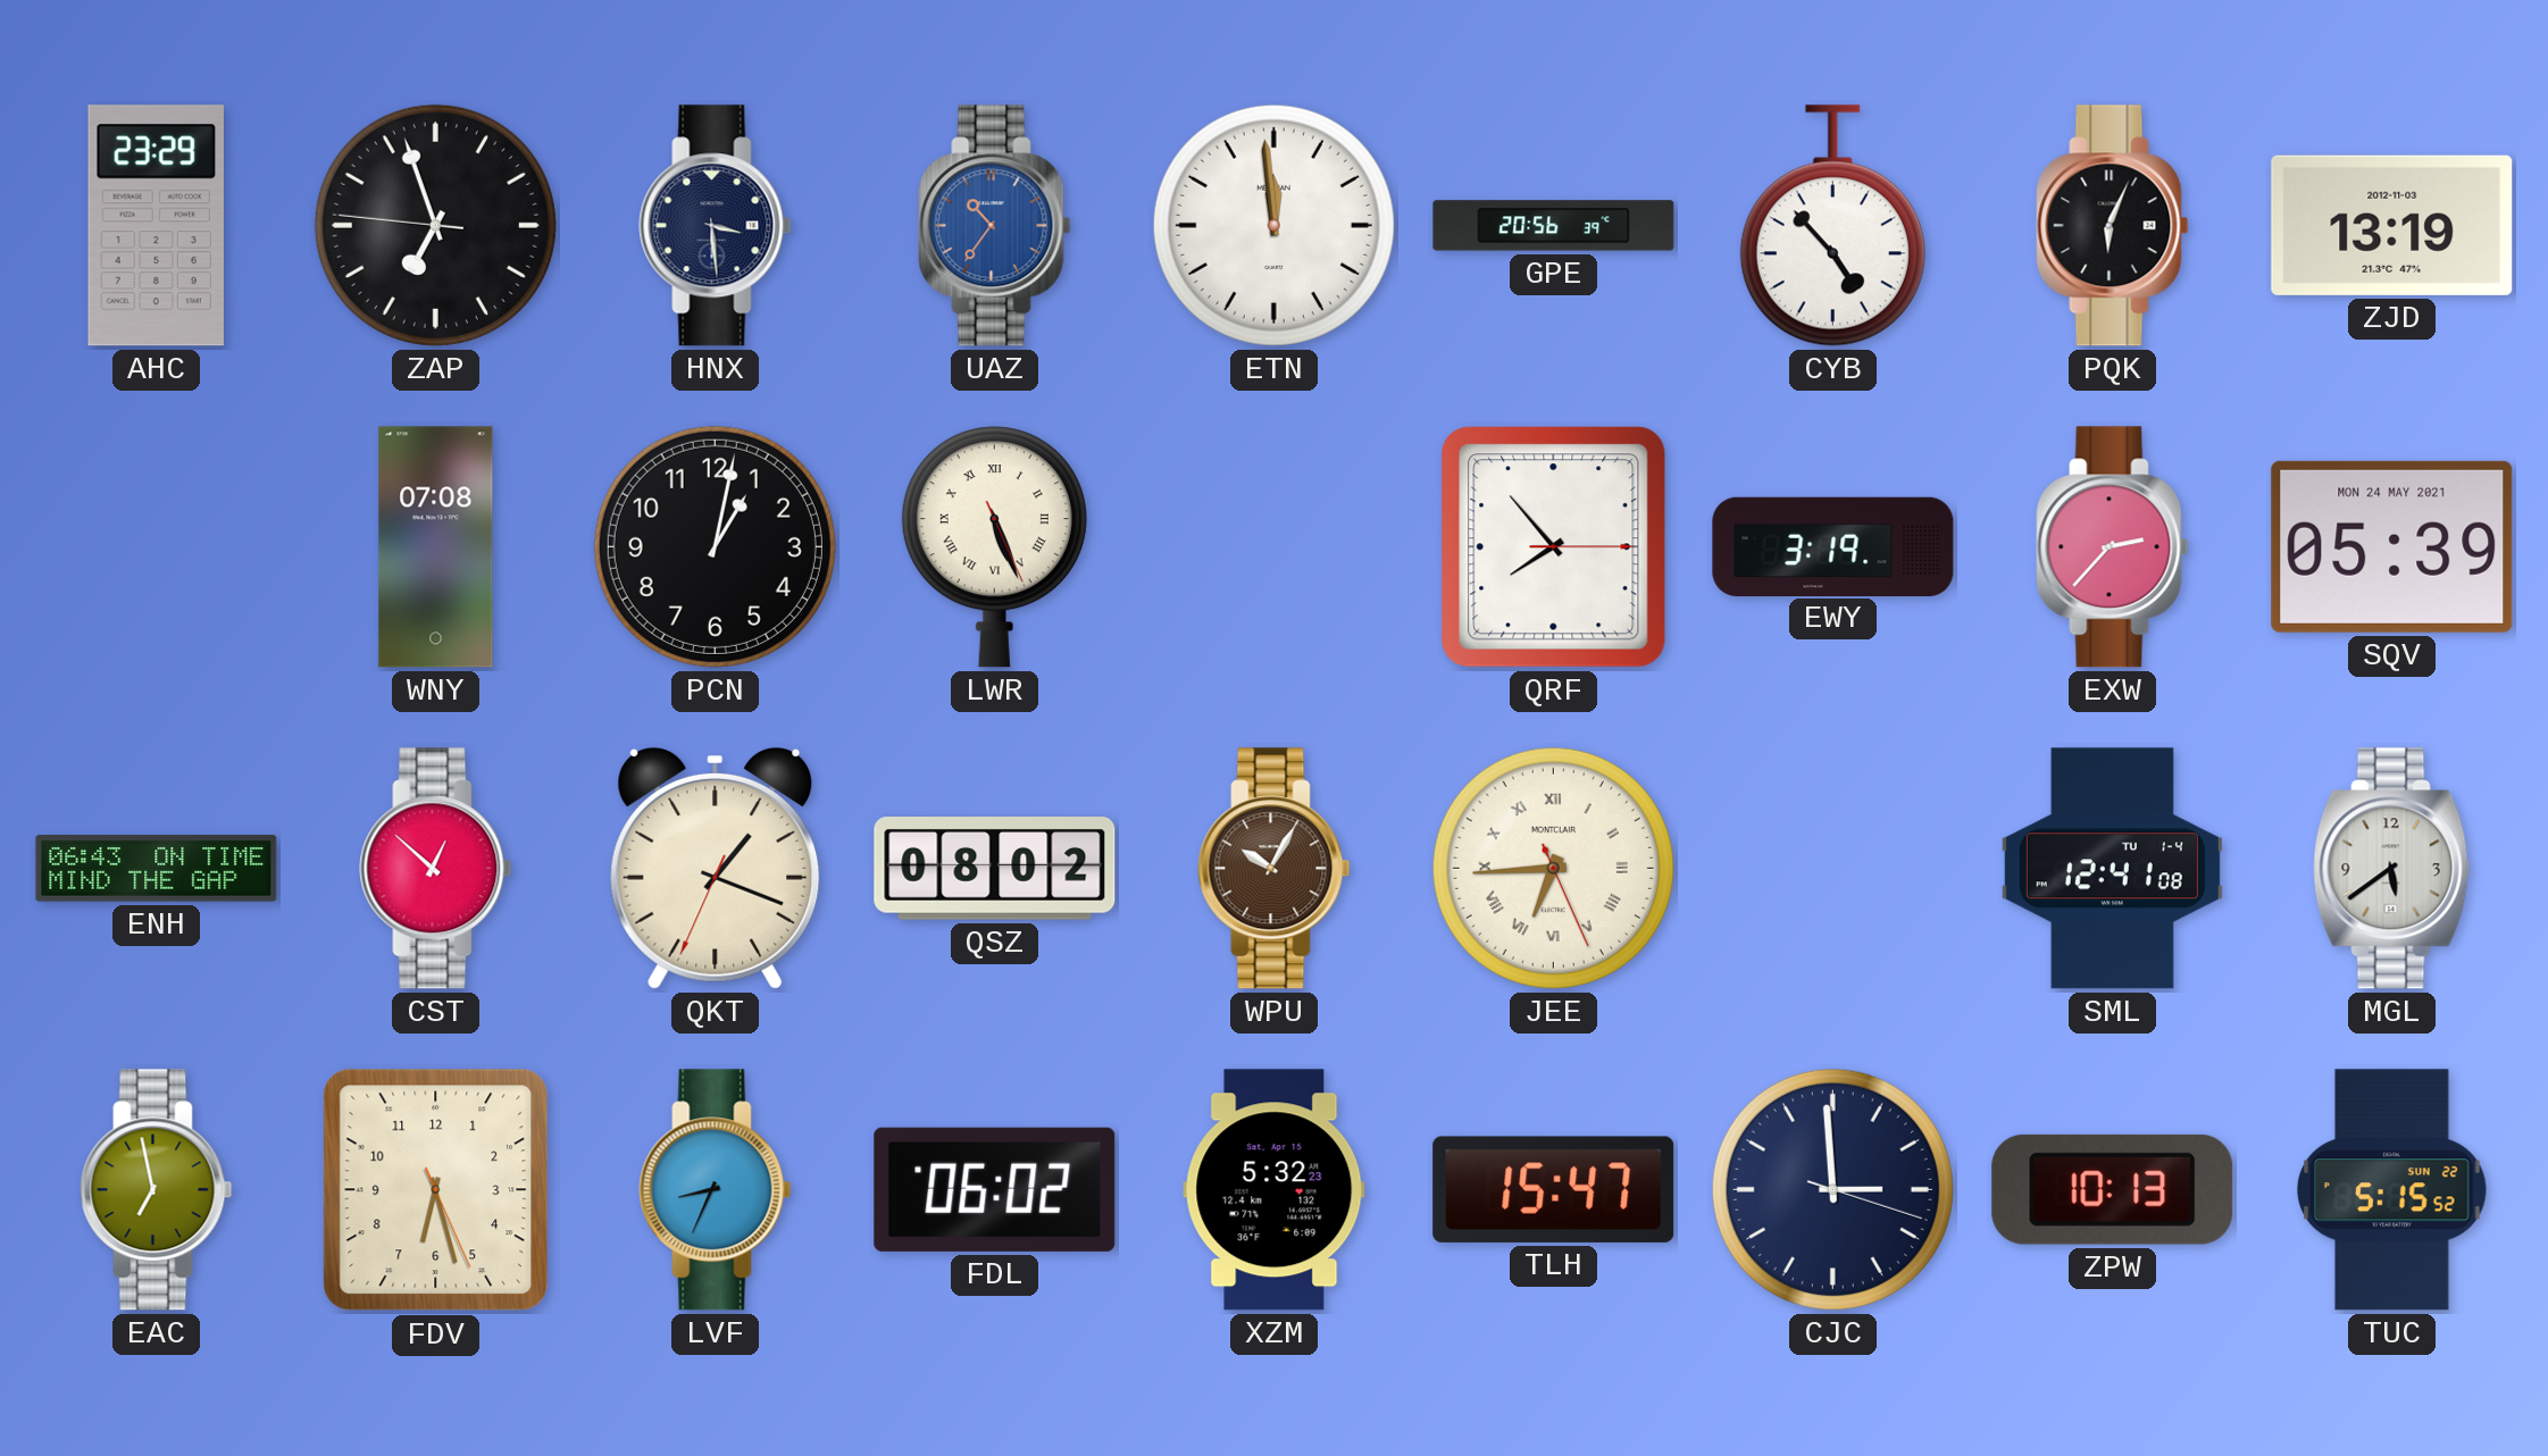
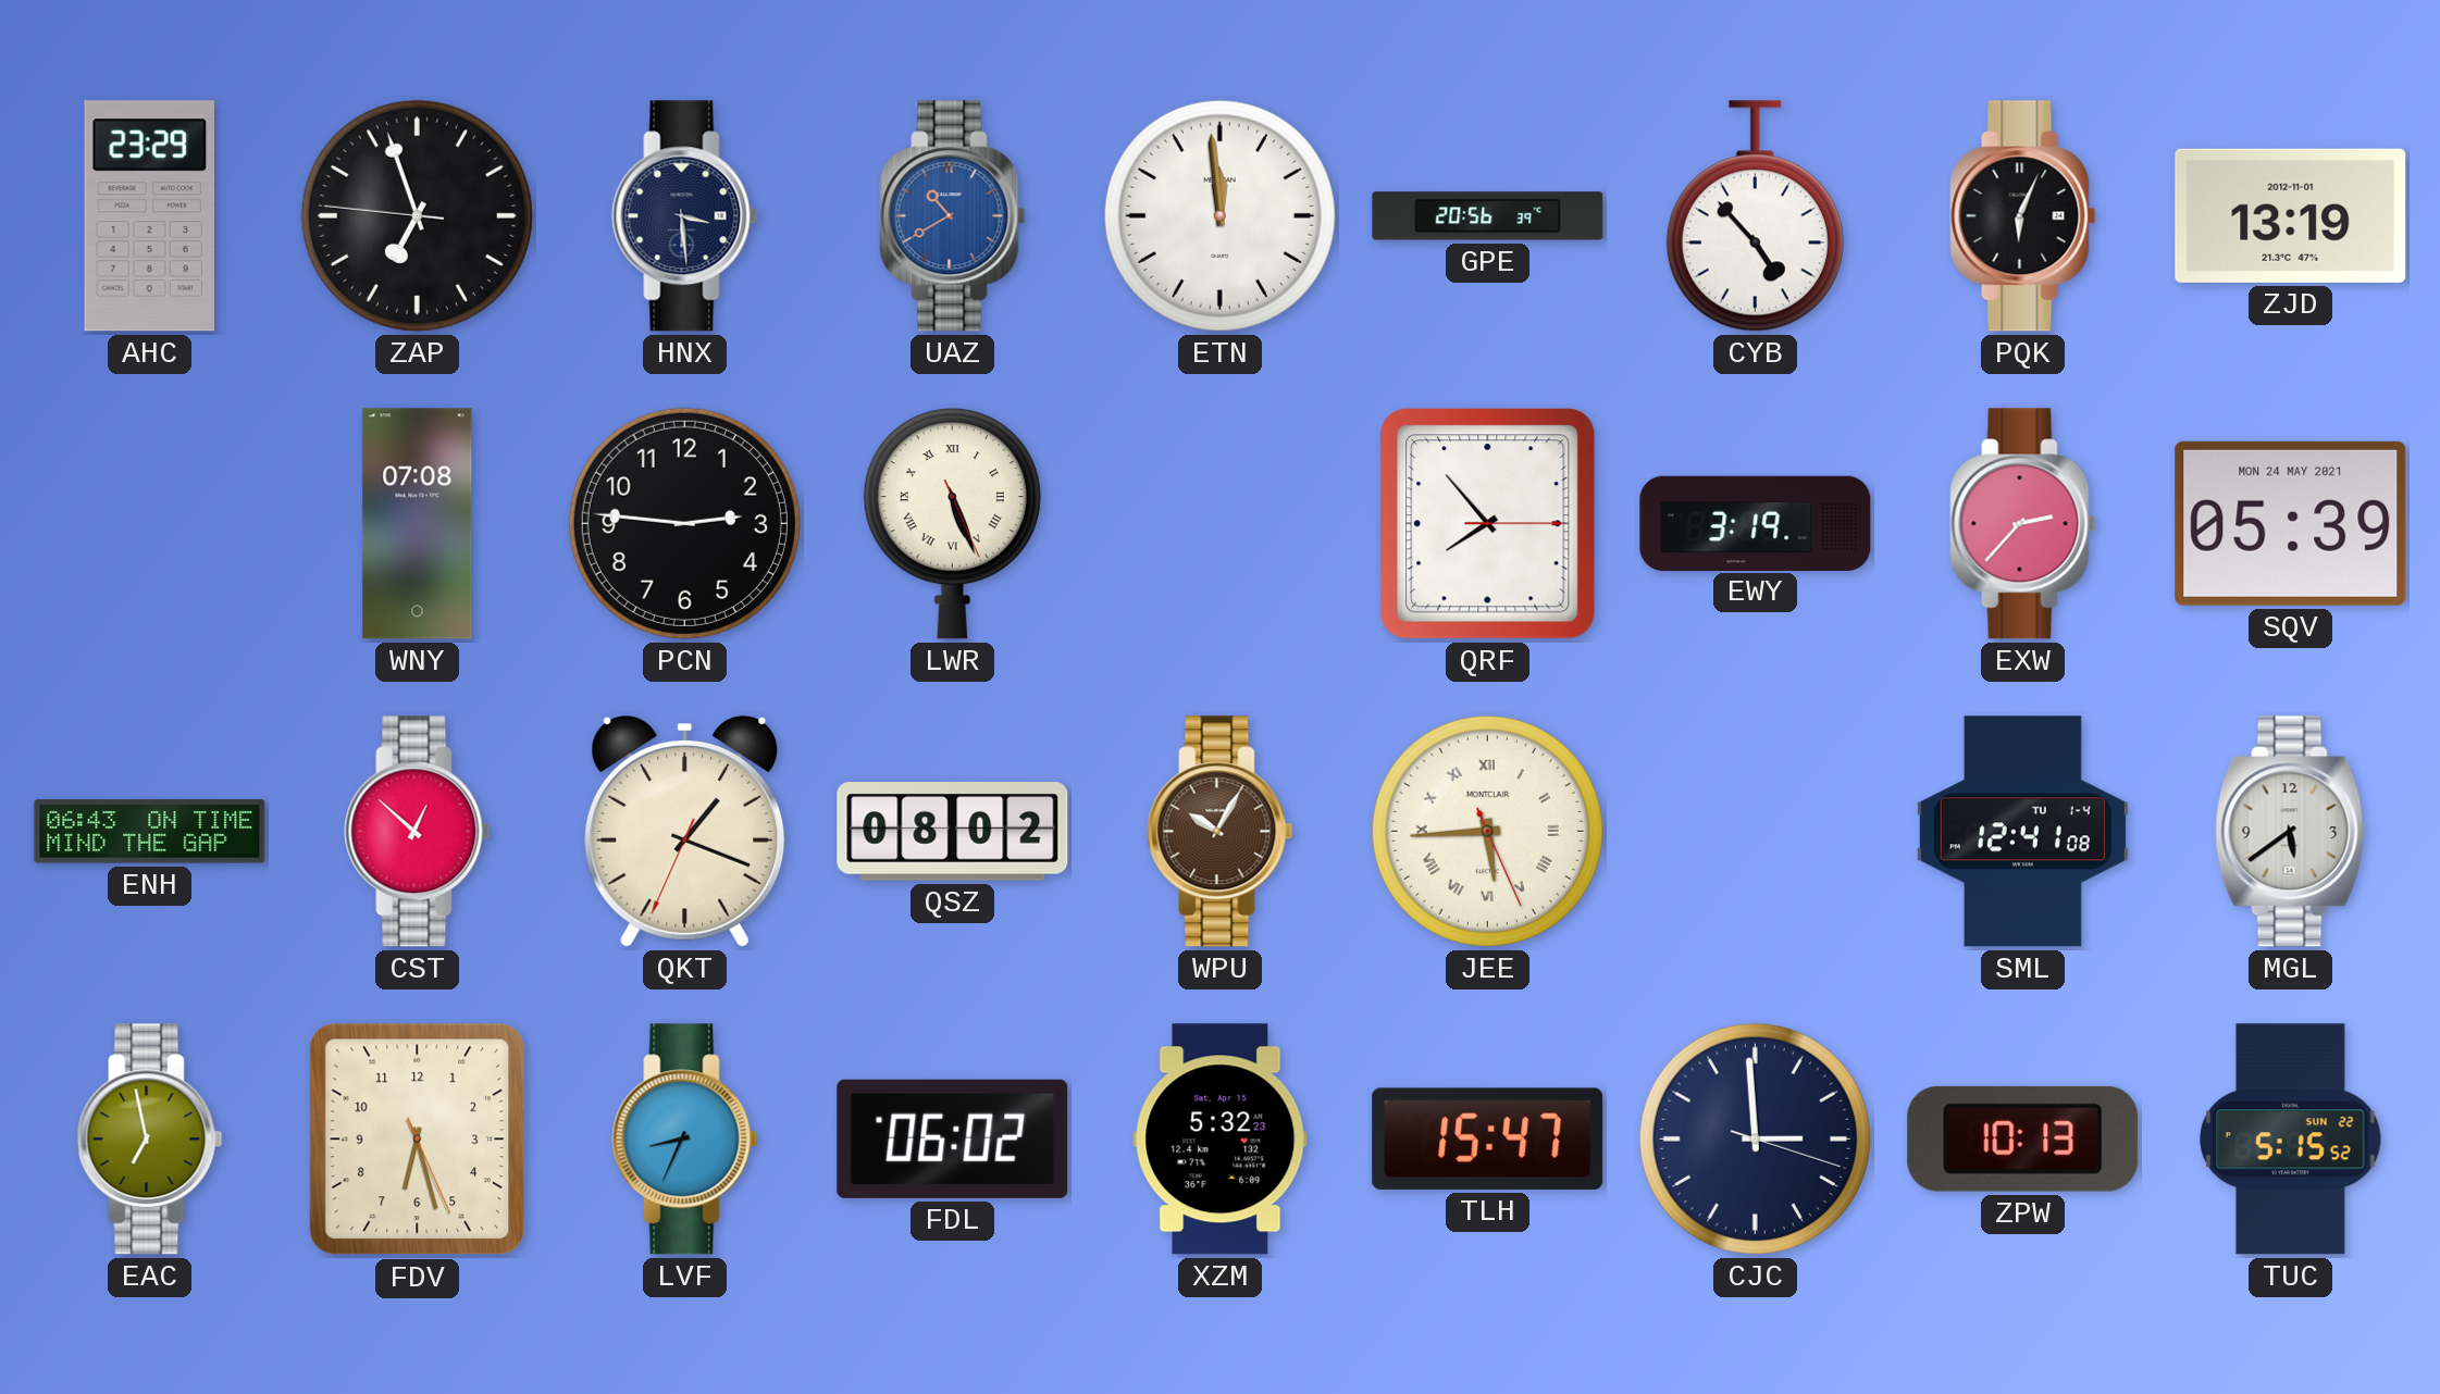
UAZ: 10:36 -> 10:40 (953, 216)
ZJD date: 2012-11-03 -> 2012-11-01 (2291, 215)
PCN: 1:02 -> 2:46 (684, 523)
JEE: 6:44 -> 5:44 (1487, 831)
